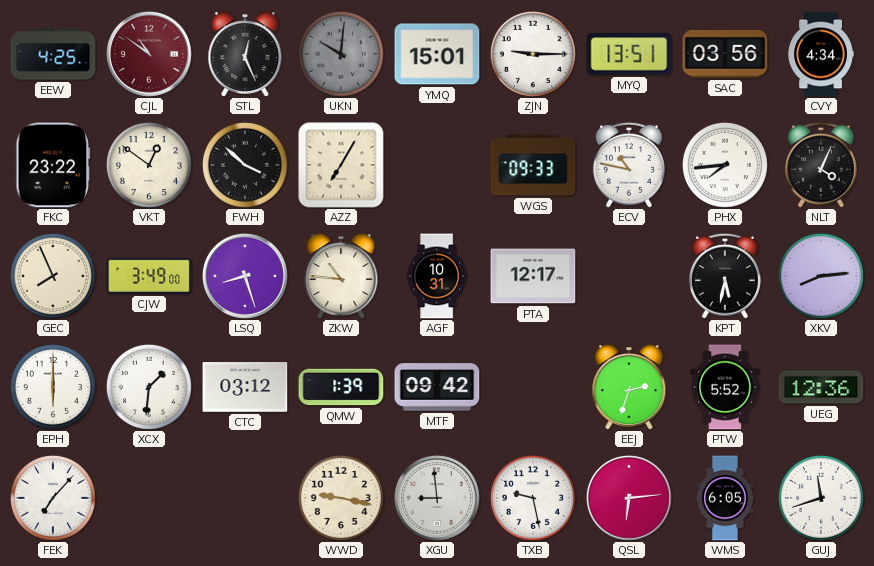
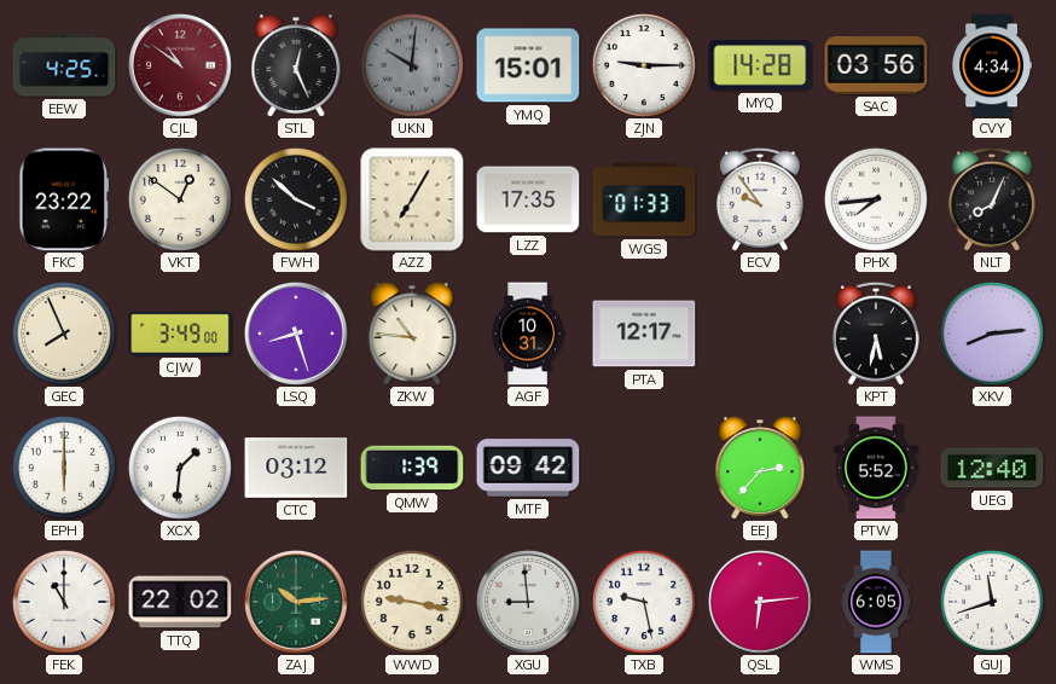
MYQ: 13:51 -> 14:28 (760, 65)
LZZ: none -> 17:35 (528, 199)
WGS: 09:33 -> 01:33 (644, 199)
ECV: 10:47 -> 9:54 (760, 199)
NLT: 4:04 -> 8:04 (992, 199)
EEJ: 2:33 -> 2:37 (760, 468)
UEG: 12:36 -> 12:40 (992, 468)
FEK: 7:07 -> 11:00 (64, 602)
TTQ: none -> 22:02 (180, 602)
ZAJ: none -> 10:14 (296, 602)
